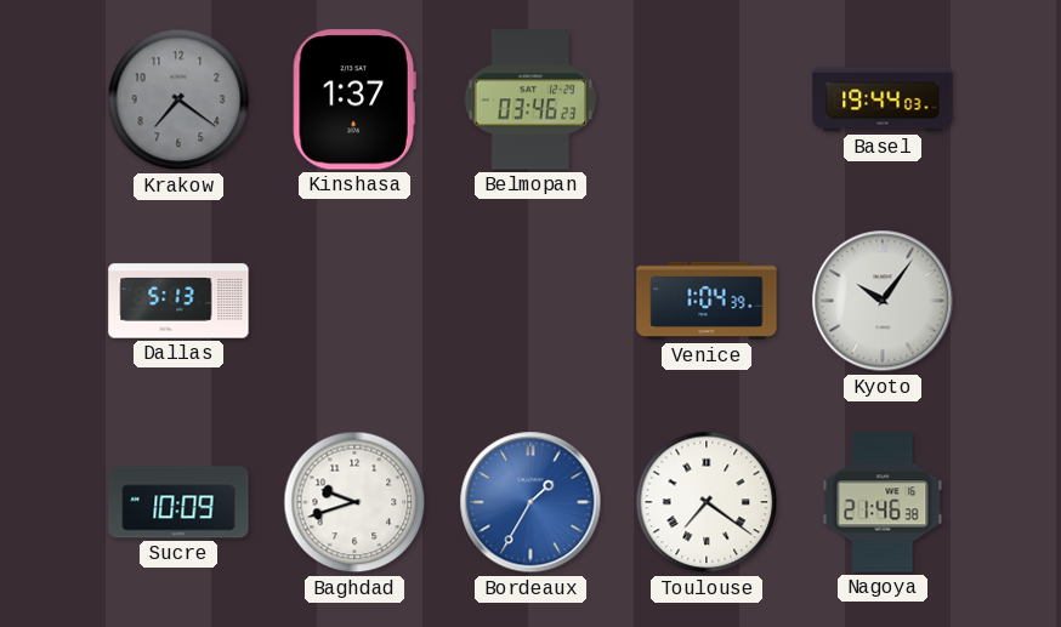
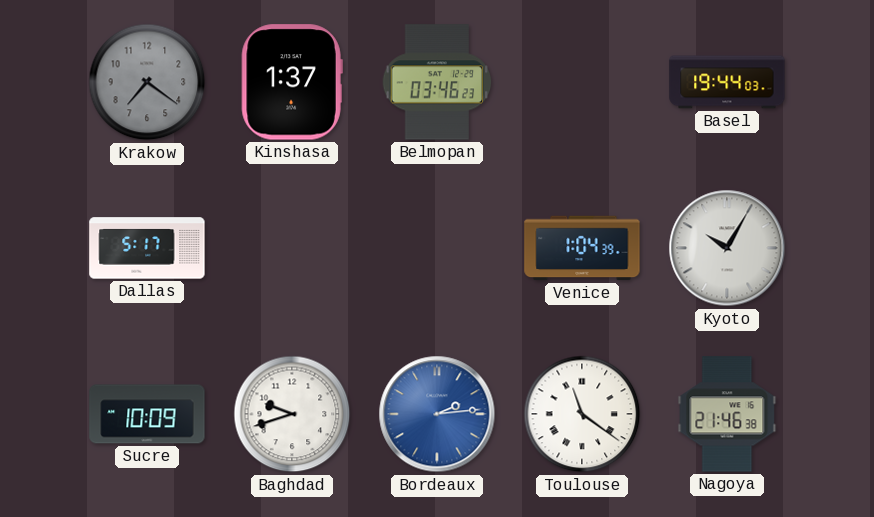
Dallas: 5:13 -> 5:17 (147, 248)
Kyoto: 10:06 -> 10:05 (727, 248)
Bordeaux: 1:35 -> 2:14 (437, 414)
Toulouse: 7:21 -> 11:21 (582, 414)
